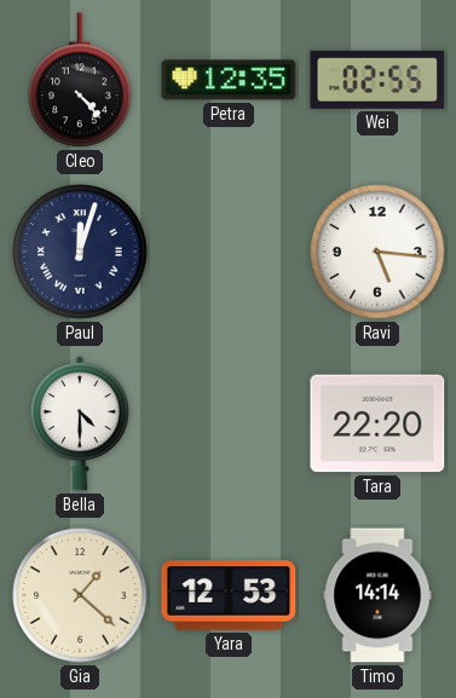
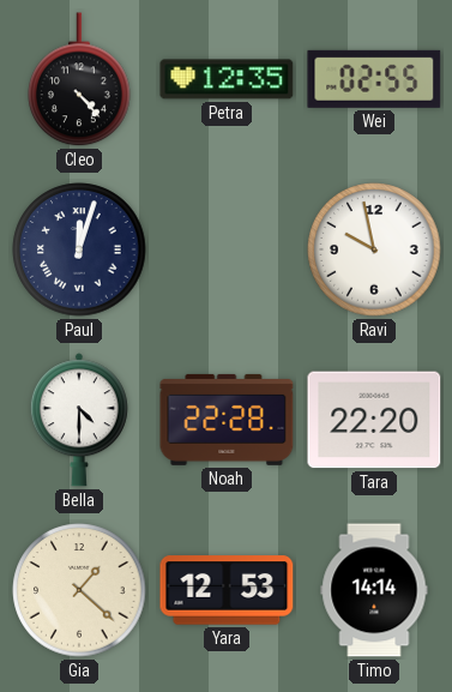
Ravi: 5:16 -> 9:58 (374, 249)
Noah: none -> 22:28 (227, 420)
